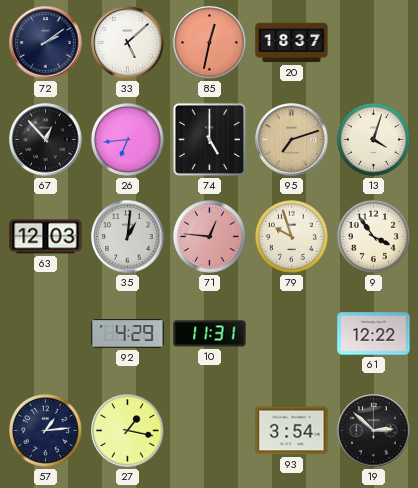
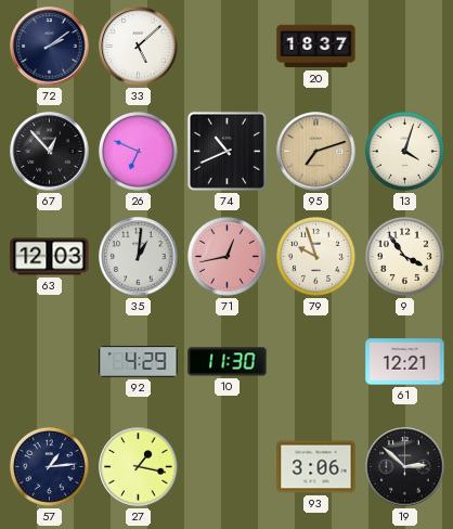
85: 12:32 -> none (210, 43)
26: 6:44 -> 6:49 (138, 151)
74: 5:00 -> 10:41 (226, 151)
71: 12:46 -> 12:43 (226, 256)
10: 11:31 -> 11:30 (228, 362)
61: 12:22 -> 12:21 (405, 362)
93: 3:54 -> 3:06 (316, 467)
